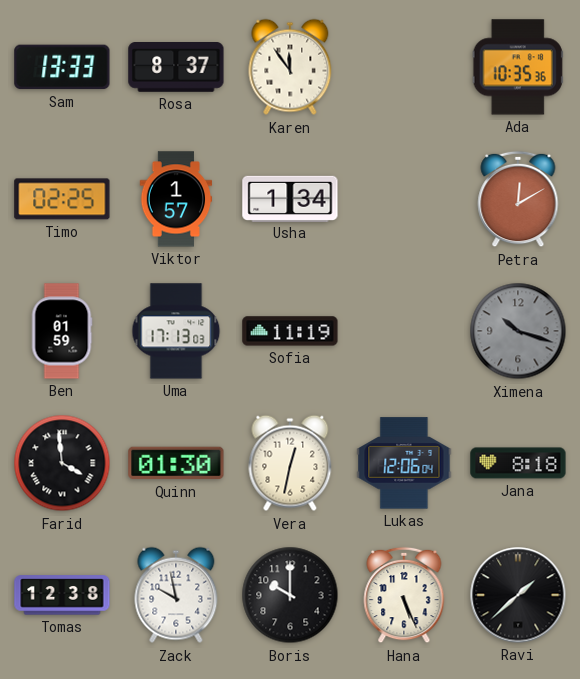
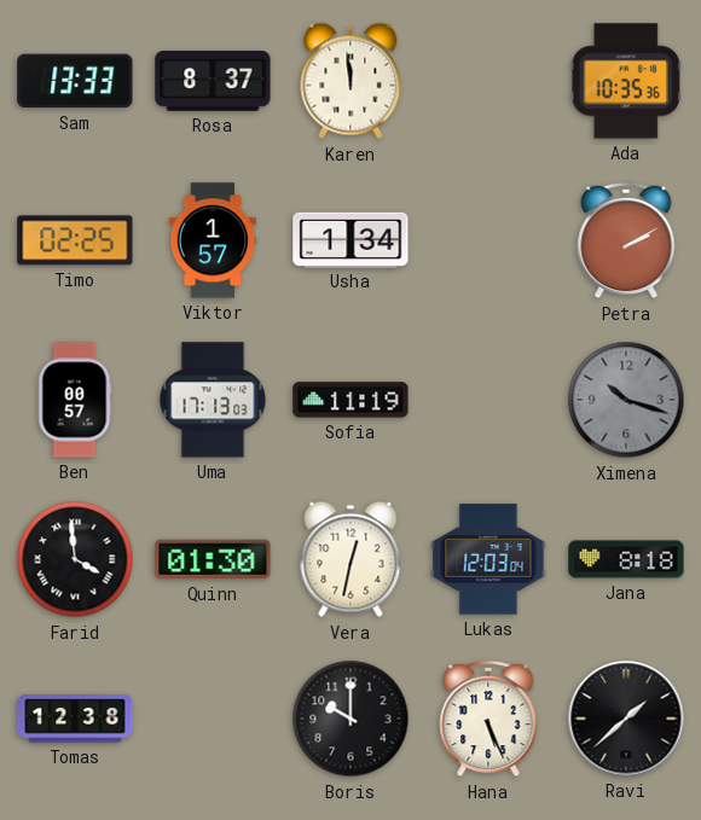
Karen: 11:54 -> 11:59 (350, 81)
Petra: 12:10 -> 2:10 (626, 240)
Ben: 01:59 -> 00:57 (75, 400)
Lukas: 12:06 -> 12:03 (488, 559)
Zack: 9:58 -> none (176, 595)
